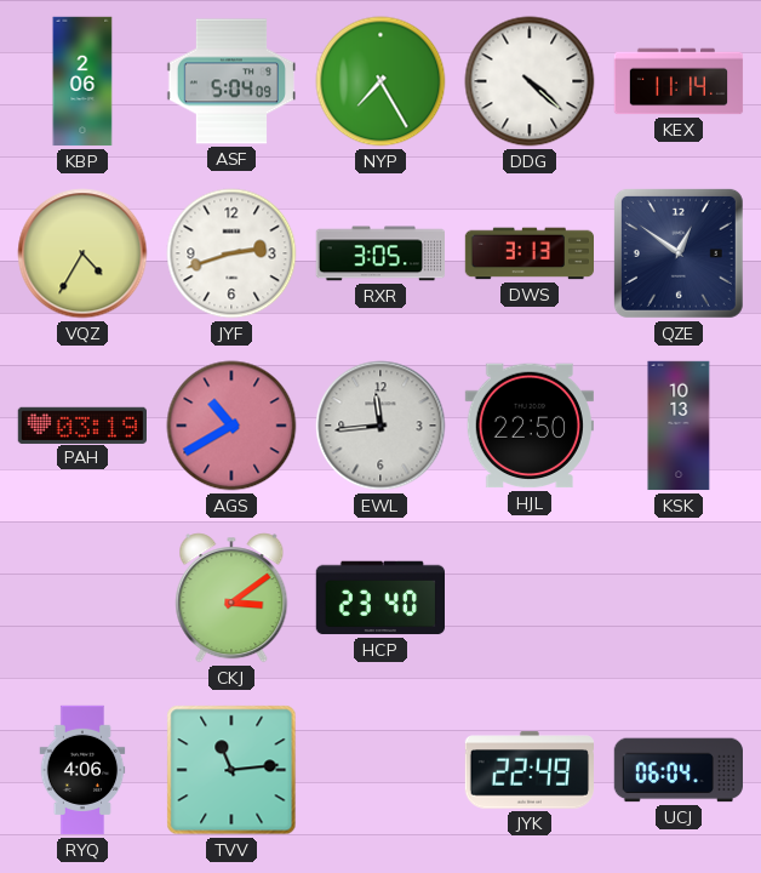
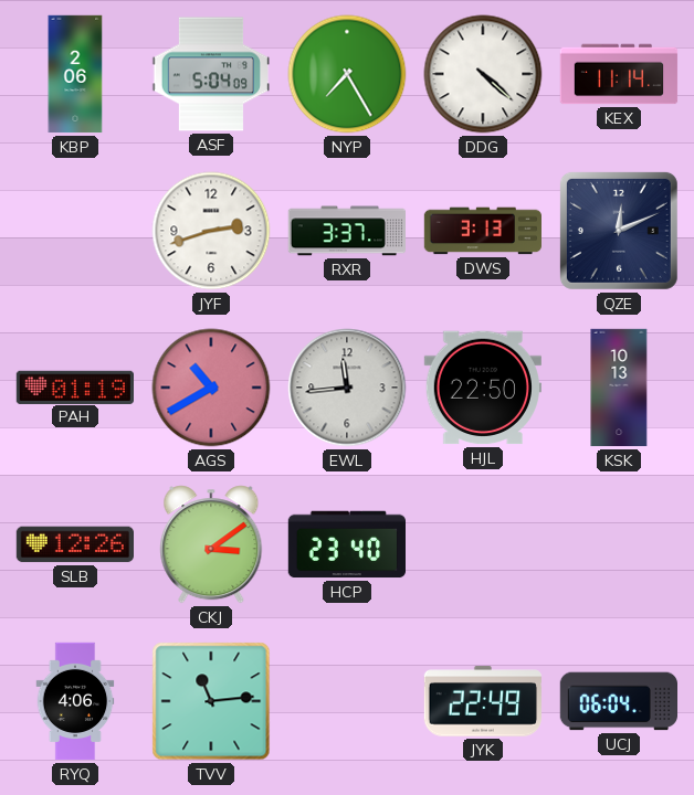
VQZ: 4:35 -> none (82, 253)
RXR: 3:05 -> 3:37 (346, 231)
QZE: 12:51 -> 12:11 (619, 231)
PAH: 03:19 -> 01:19 (74, 386)
SLB: none -> 12:26 (74, 544)
